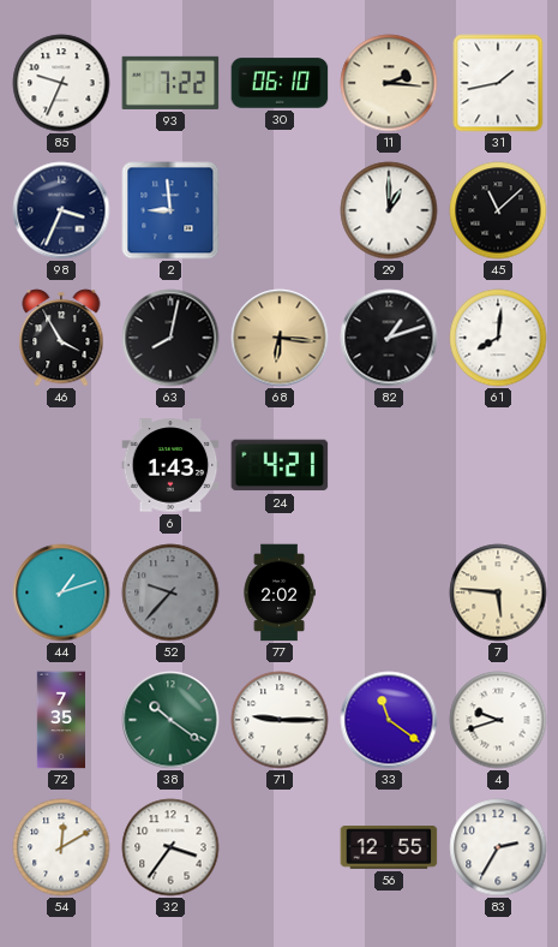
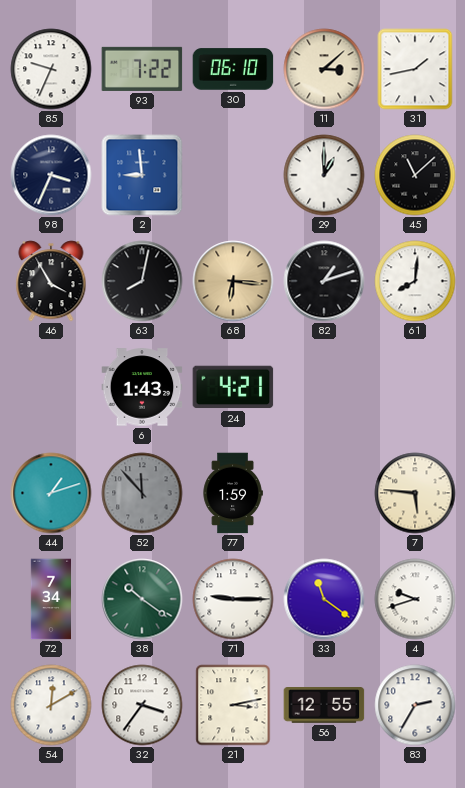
11: 2:16 -> 3:08 (324, 69)
52: 9:37 -> 11:53 (142, 493)
77: 2:02 -> 1:59 (233, 493)
72: 7:35 -> 7:34 (50, 599)
21: none -> 3:13 (233, 705)
